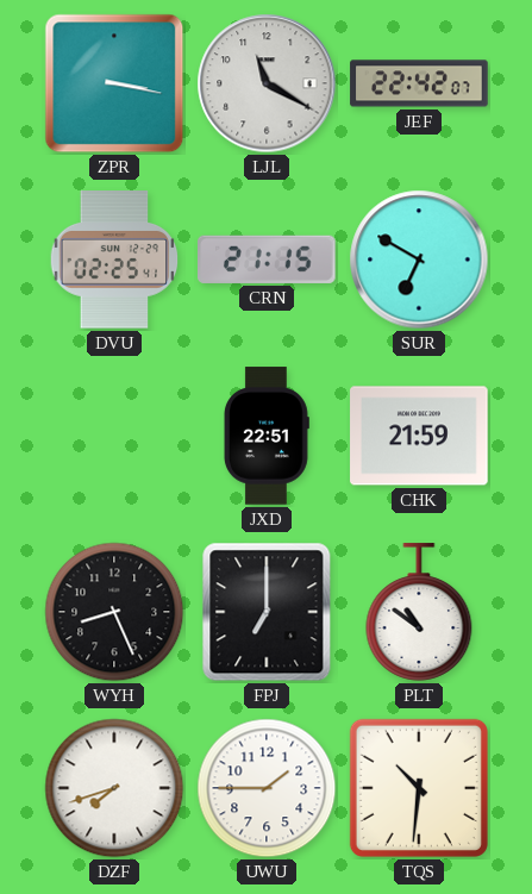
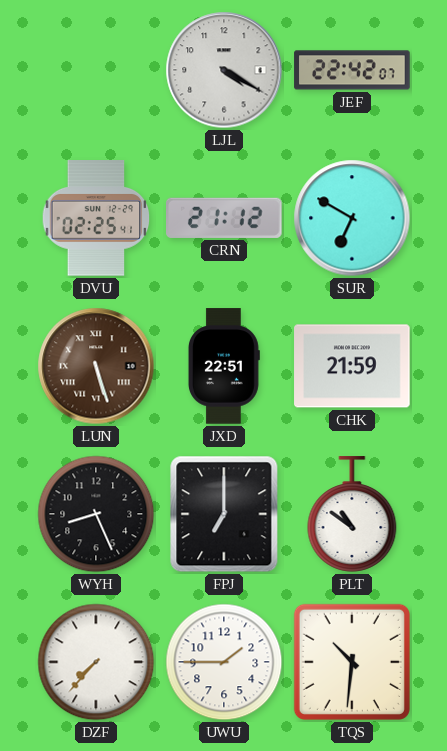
ZPR: 3:17 -> none (114, 83)
LJL: 11:20 -> 4:20 (224, 70)
CRN: 21:15 -> 21:12 (225, 218)
LUN: none -> 5:27 (96, 366)
DZF: 7:42 -> 7:37 (96, 662)
